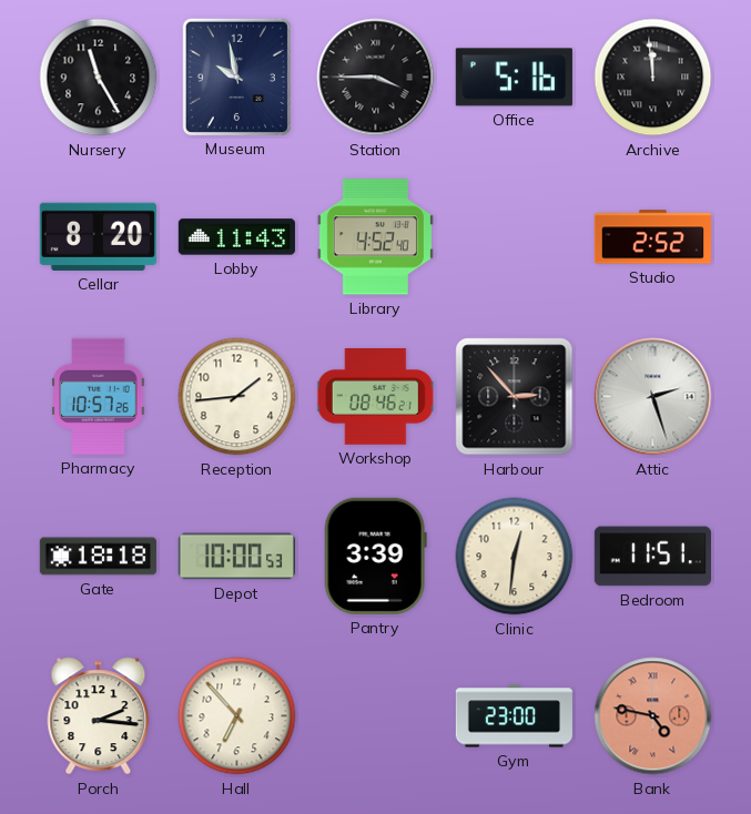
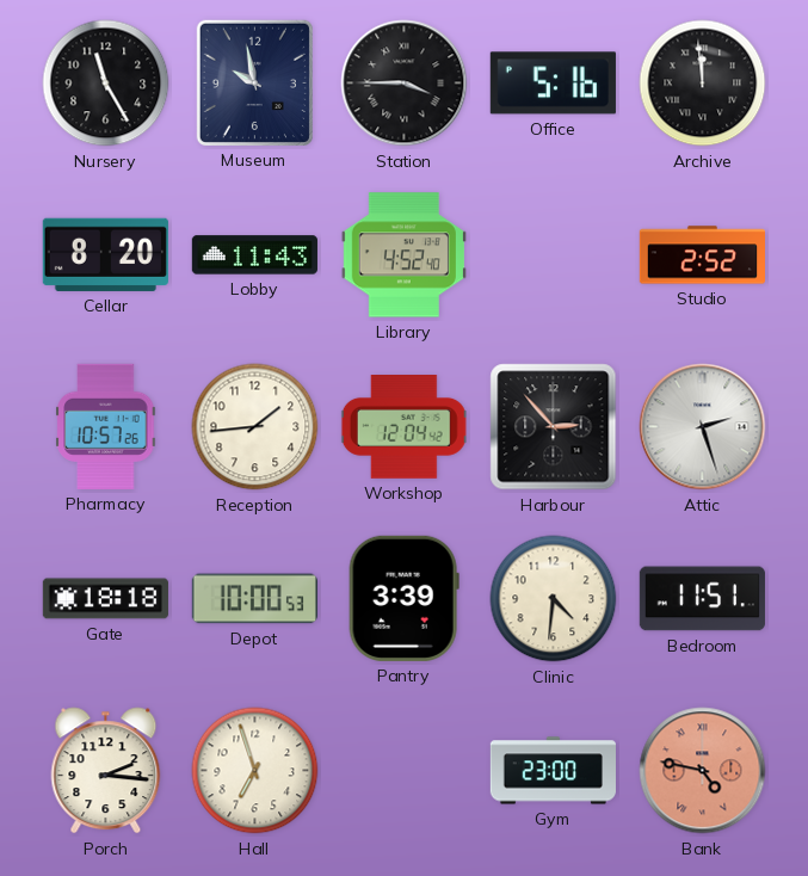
Workshop: 08:46 -> 12:04 (403, 427)
Clinic: 12:31 -> 4:31 (554, 599)
Hall: 6:53 -> 6:57 (255, 771)
